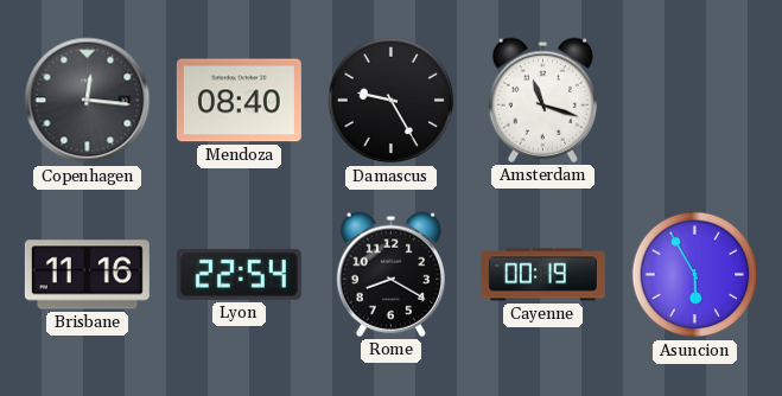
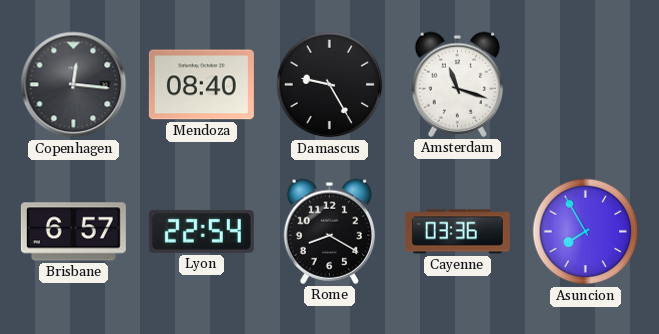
Brisbane: 11:16 -> 6:57 (73, 232)
Cayenne: 00:19 -> 03:36 (457, 232)
Asuncion: 5:55 -> 7:55 (586, 232)
